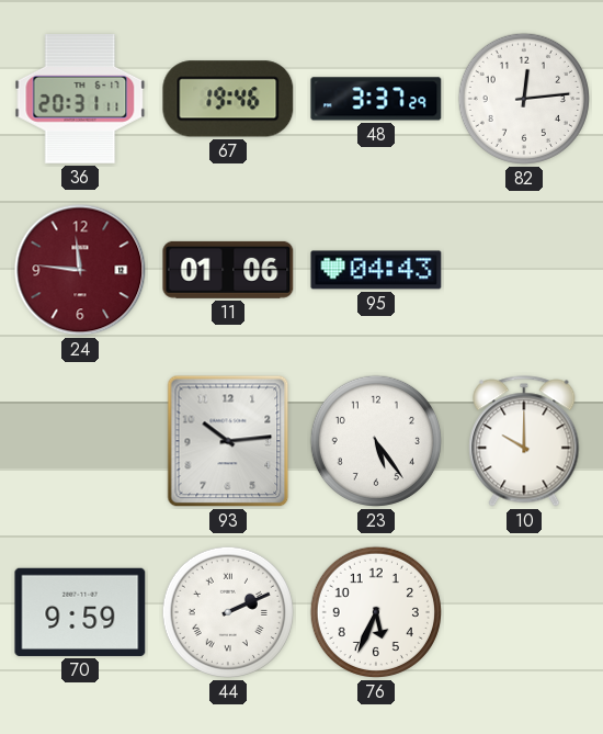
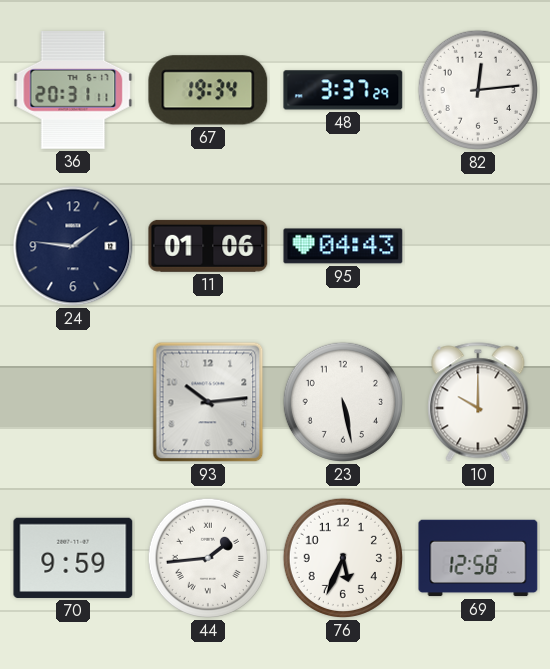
67: 19:46 -> 19:34 (208, 90)
24: 11:46 -> 1:46 (73, 246)
24 dial: burgundy -> navy (73, 246)
23: 5:24 -> 5:28 (343, 402)
44: 2:11 -> 1:44 (208, 558)
69: none -> 12:58 (478, 558)
